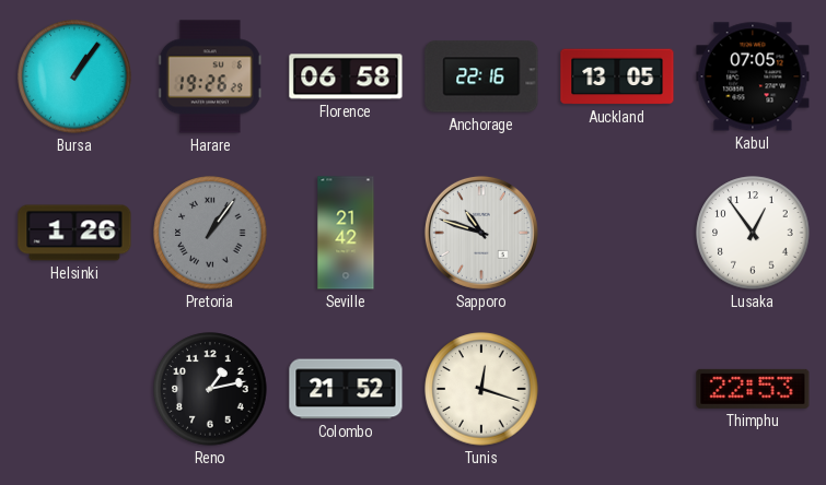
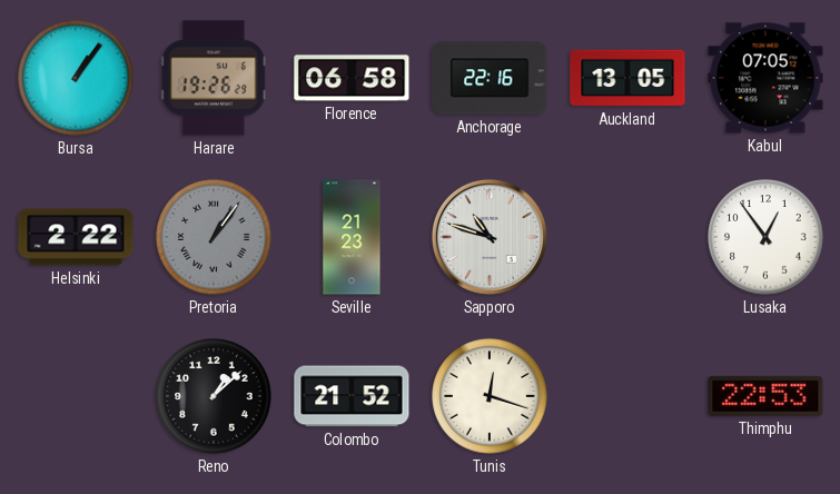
Helsinki: 1:26 -> 2:22 (76, 237)
Seville: 21:42 -> 21:23 (352, 237)
Reno: 1:13 -> 1:08 (214, 396)
